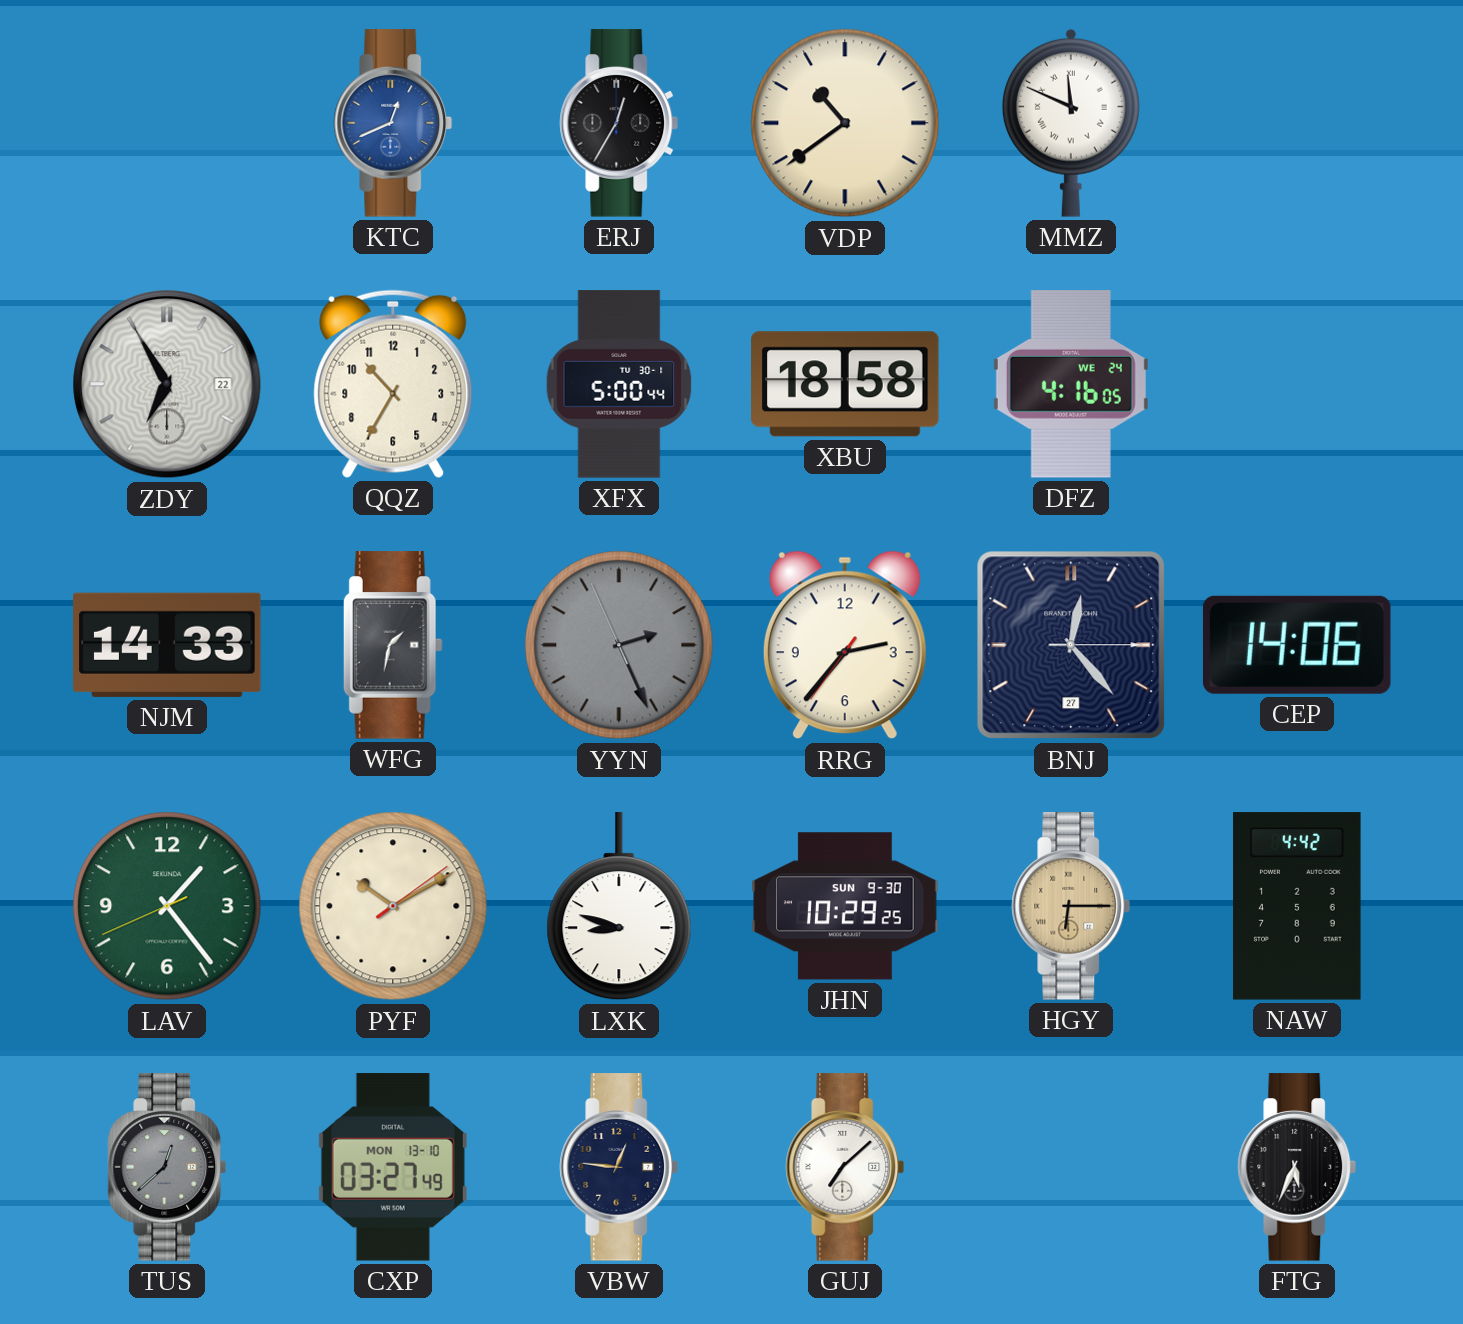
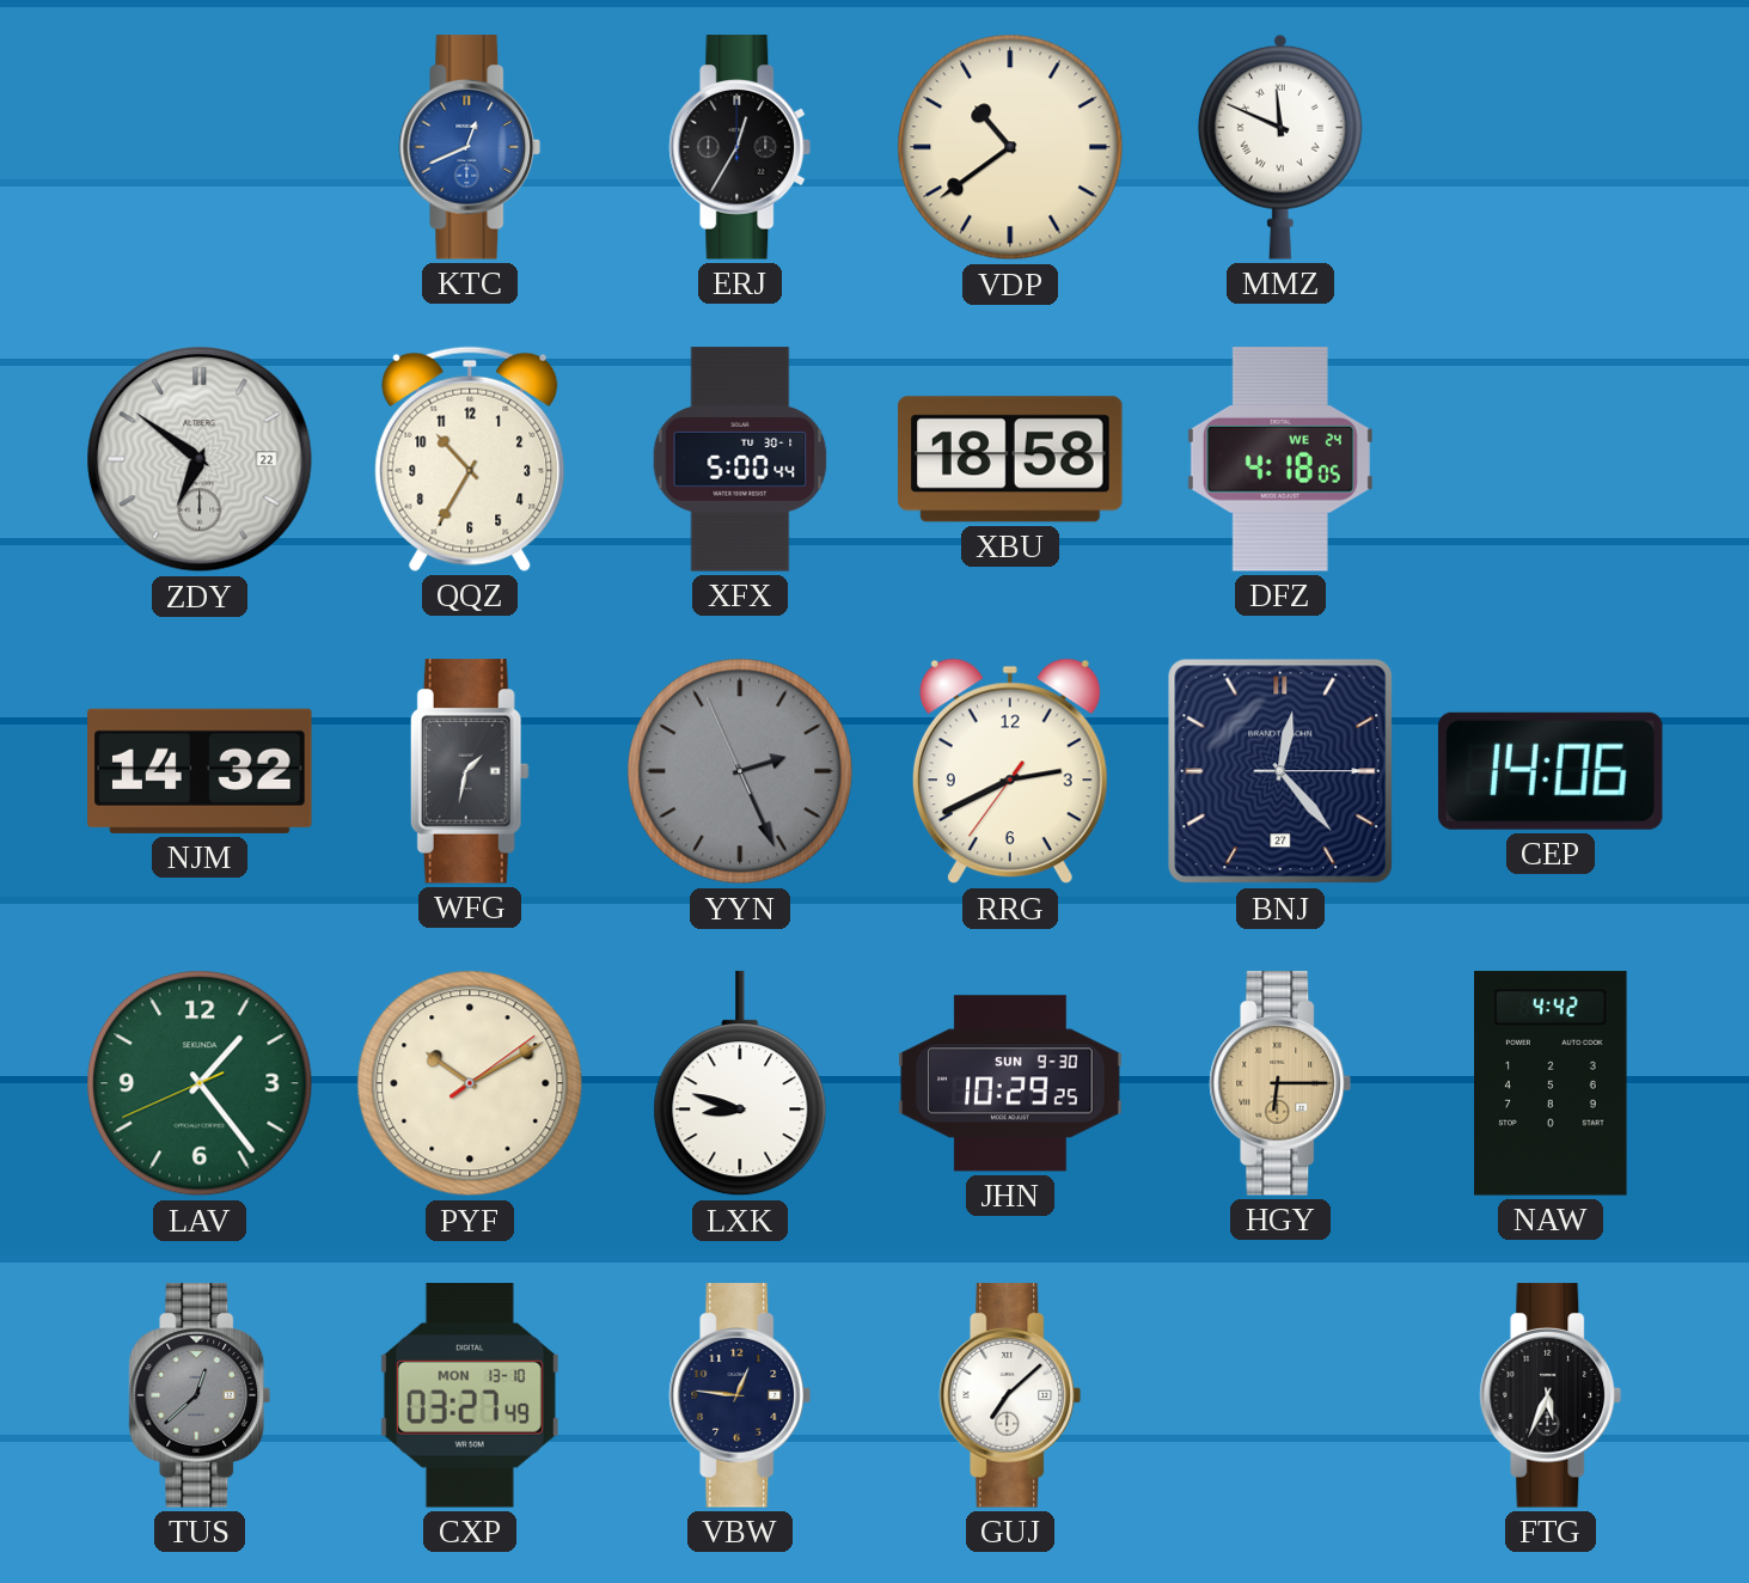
ZDY: 6:55 -> 6:51 (200, 459)
DFZ: 4:16 -> 4:18 (1280, 459)
NJM: 14:33 -> 14:32 (200, 771)
RRG: 2:36 -> 2:40 (1010, 771)
